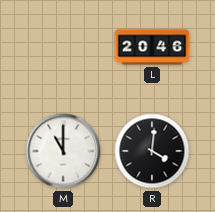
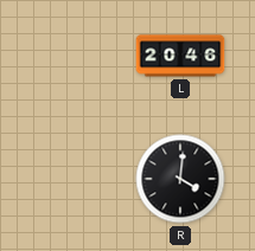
M: 11:00 -> none (63, 151)
